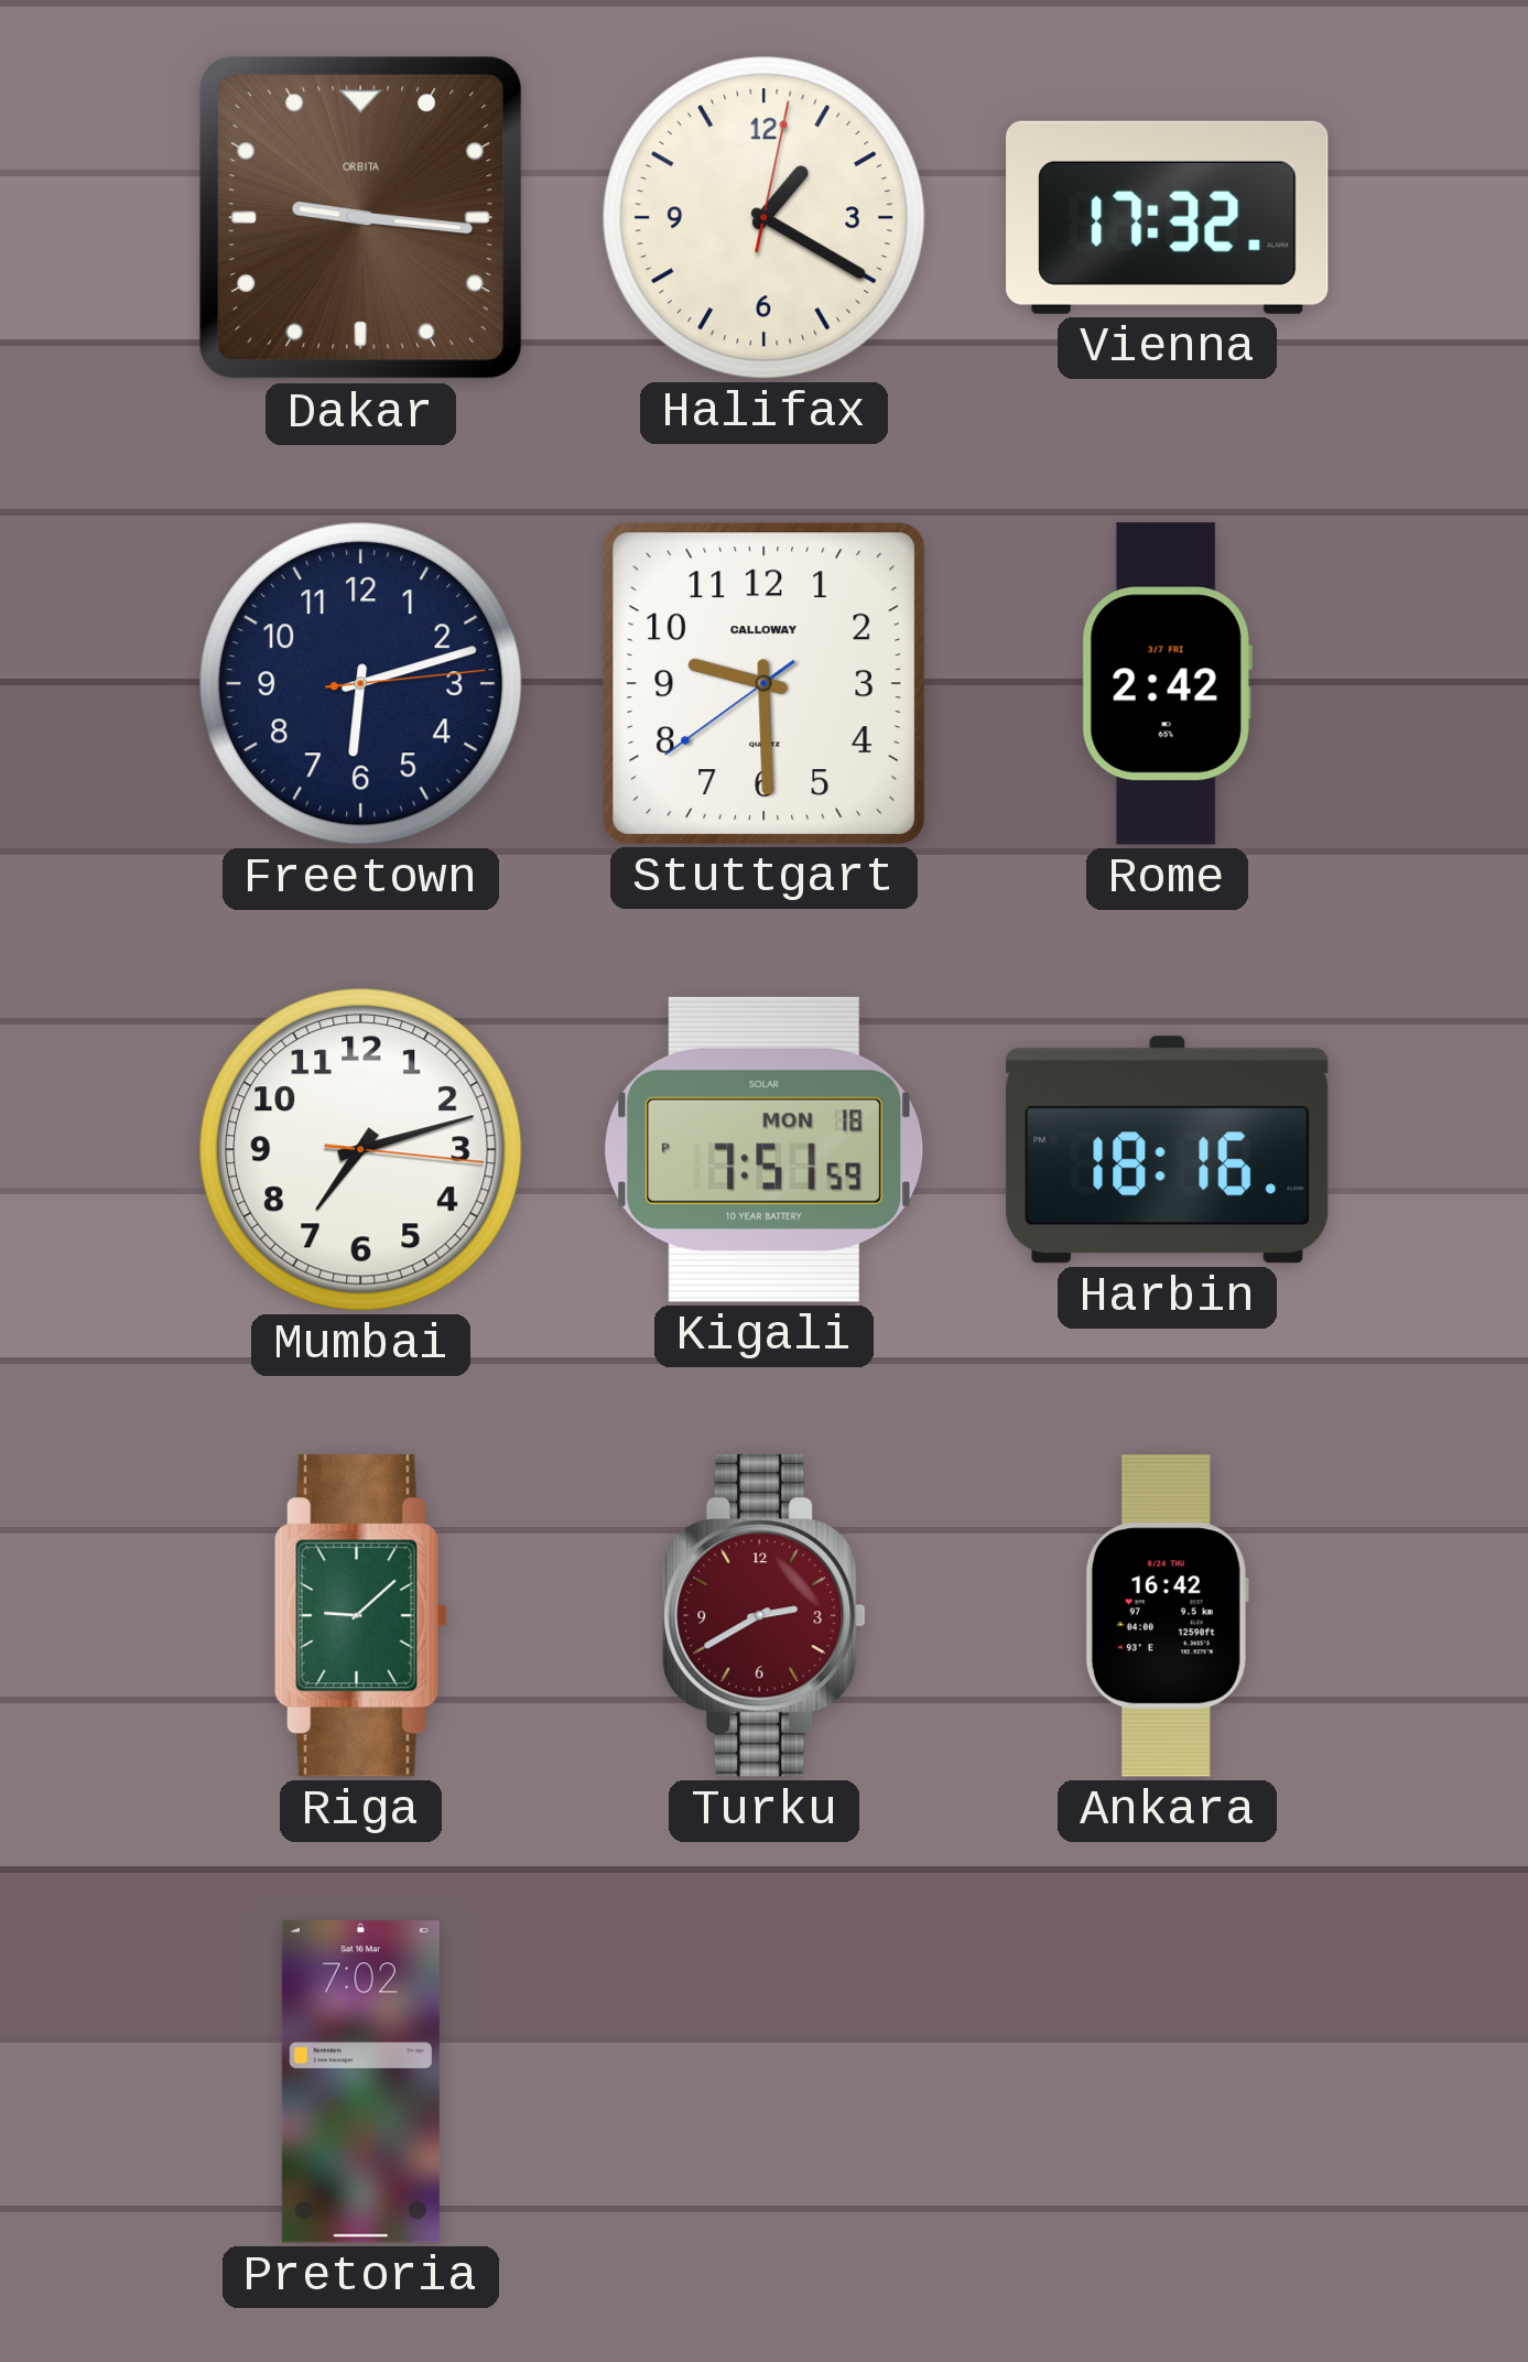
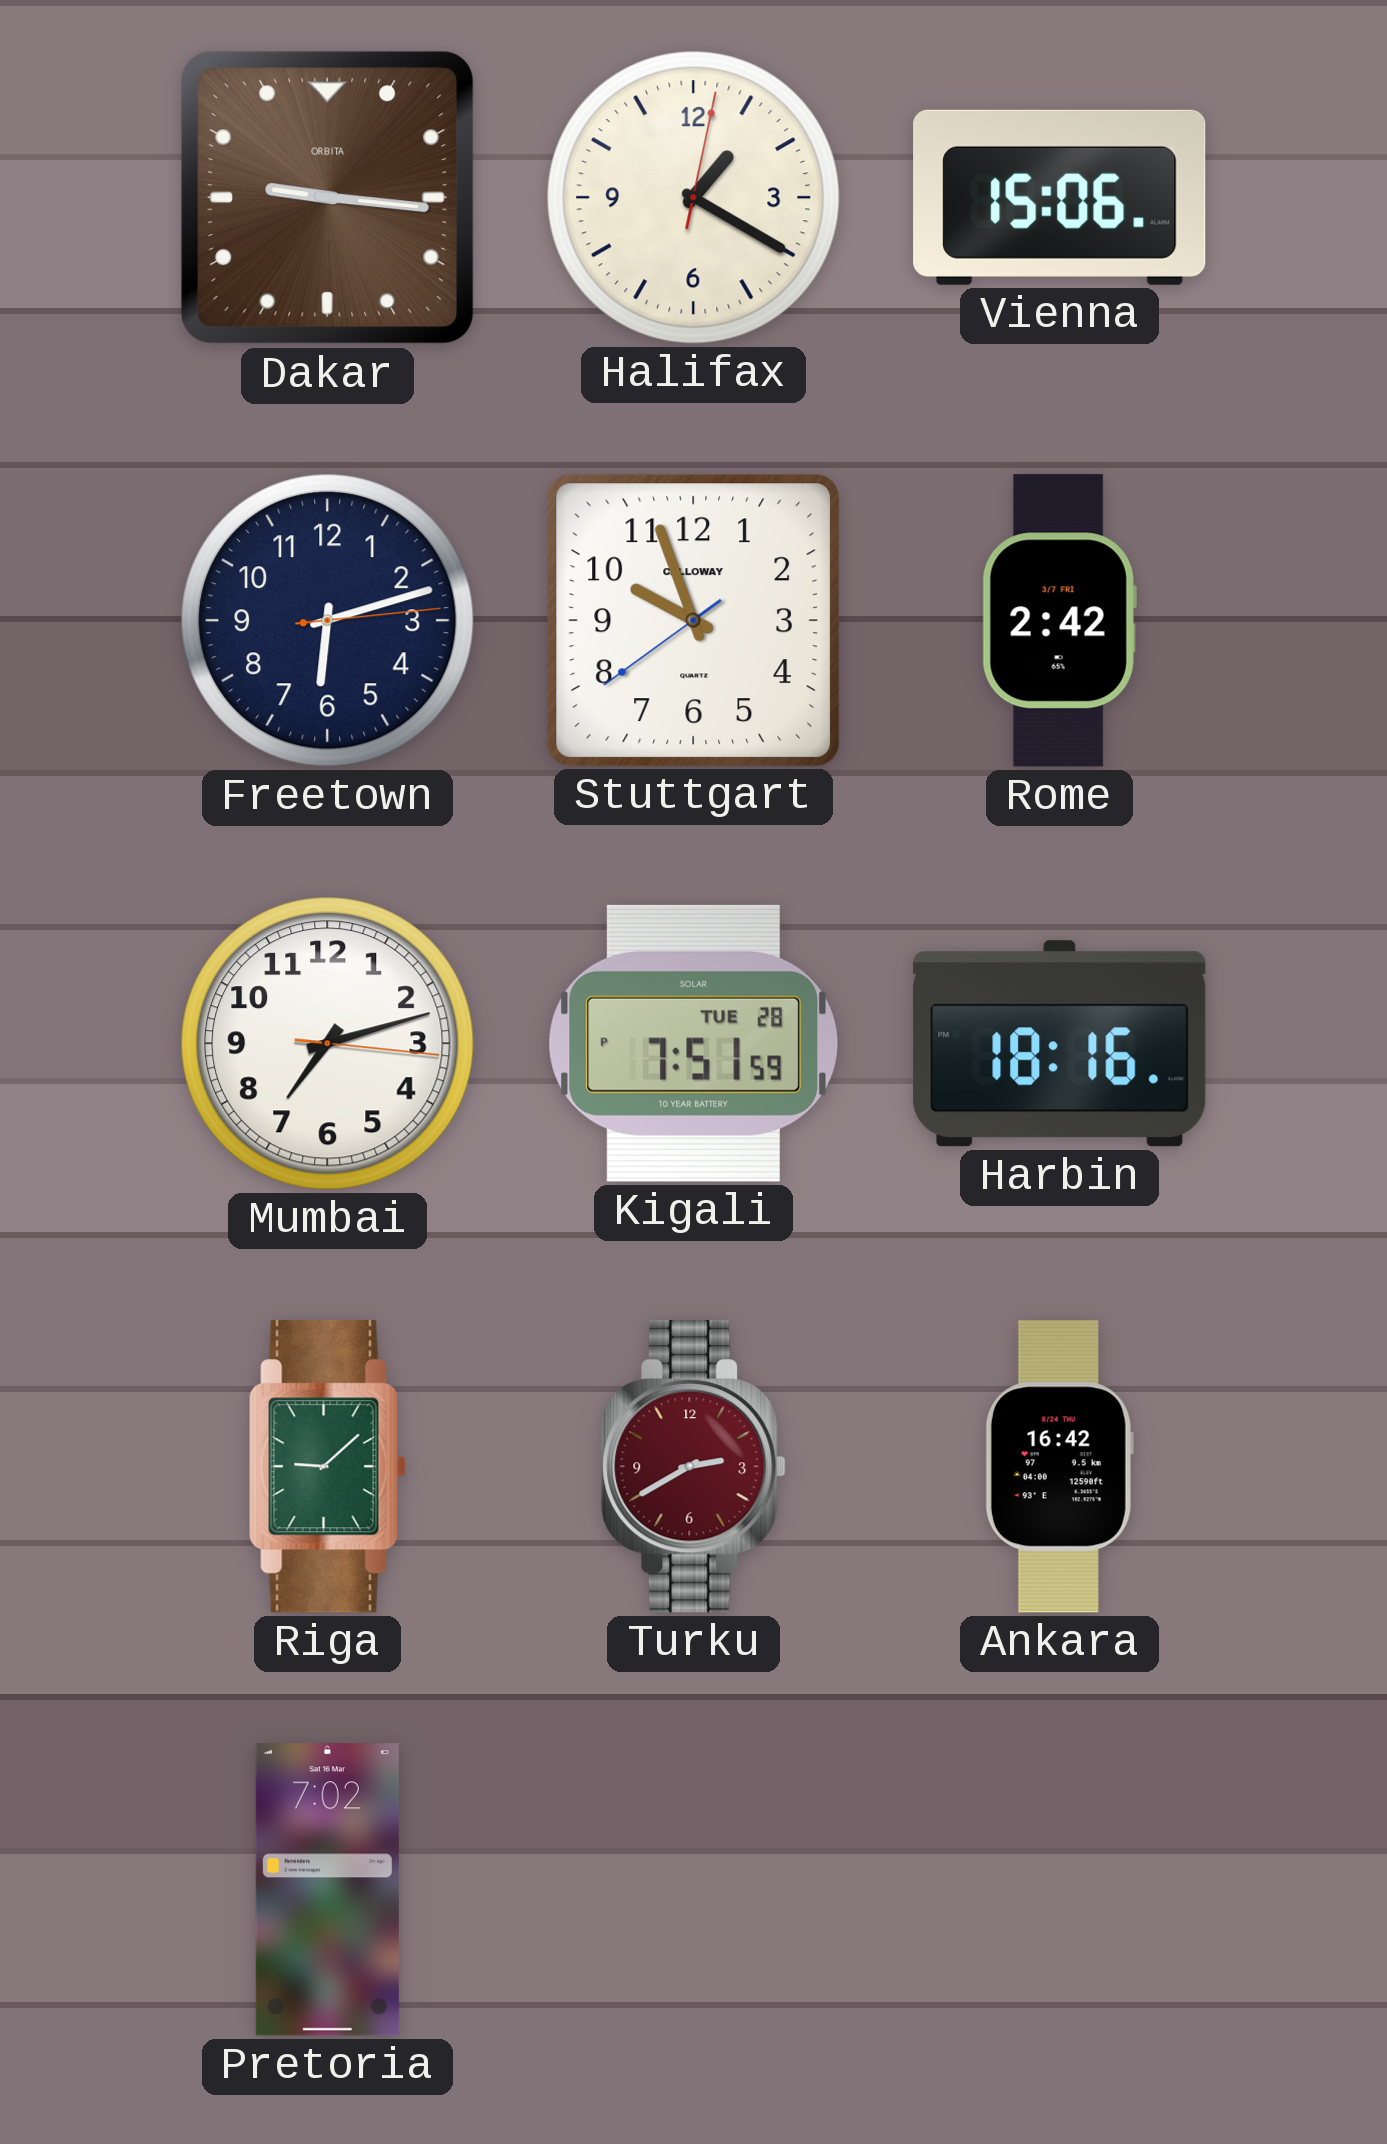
Vienna: 17:32 -> 15:06 (1060, 197)
Stuttgart: 9:29 -> 9:56 (693, 620)
Kigali date: MON 18 -> TUE 28 (693, 1043)
